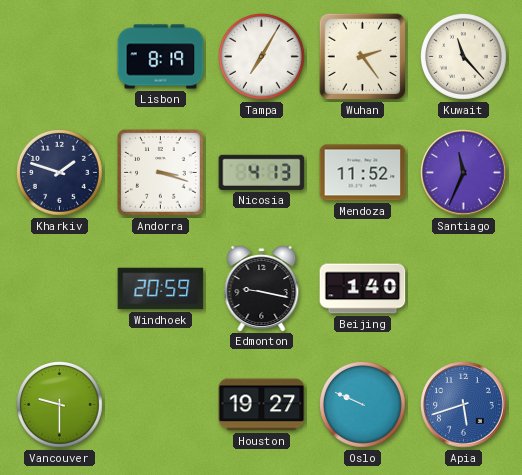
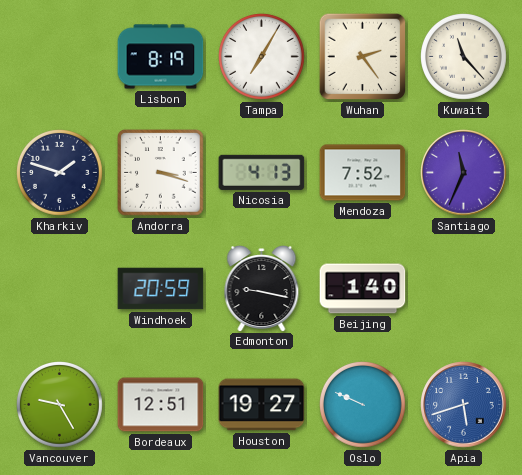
Mendoza: 11:52 -> 7:52 (363, 173)
Vancouver: 9:30 -> 9:25 (60, 405)
Bordeaux: none -> 12:51 (161, 405)
